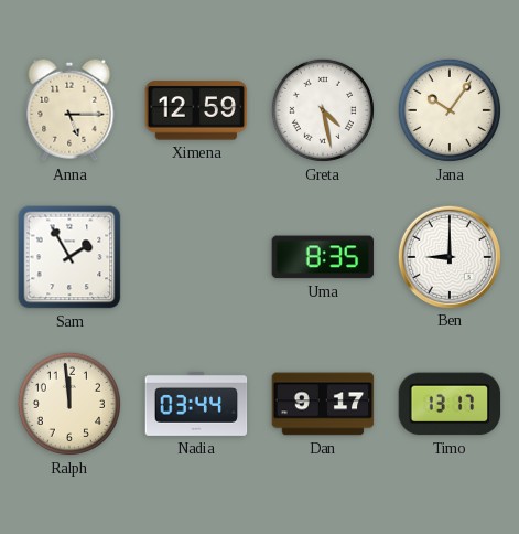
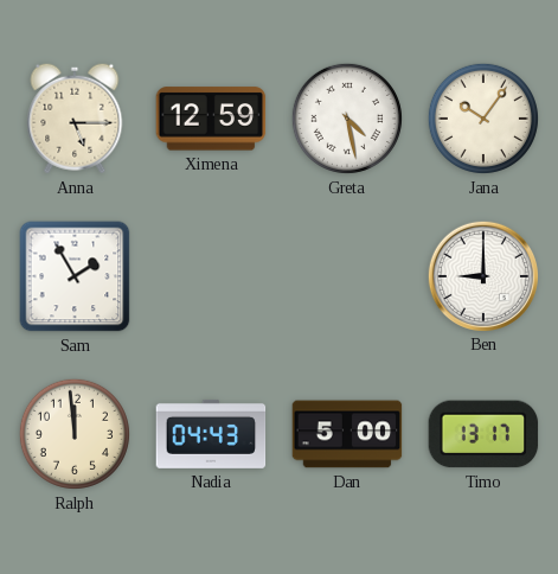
Uma: 8:35 -> none (323, 257)
Nadia: 03:44 -> 04:43 (211, 434)
Dan: 9:17 -> 5:00 (347, 434)
